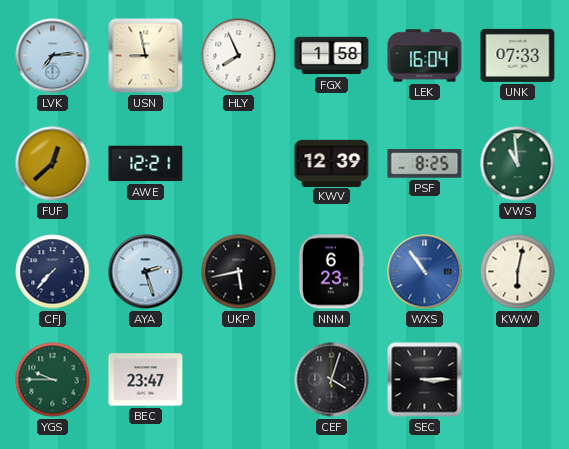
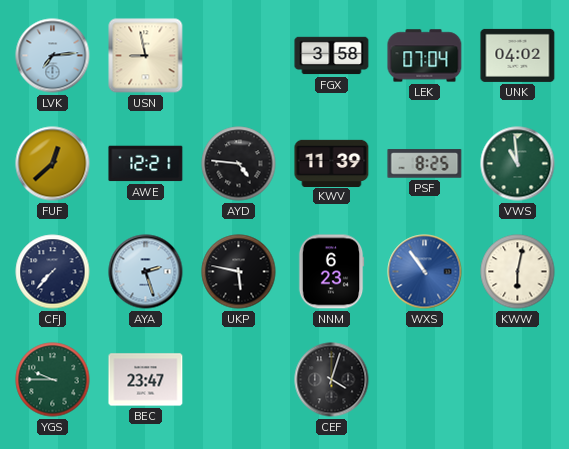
HLY: 7:56 -> none (239, 56)
FGX: 1:58 -> 3:58 (332, 56)
LEK: 16:04 -> 07:04 (425, 56)
UNK: 07:33 -> 04:02 (518, 55)
AYD: none -> 4:46 (239, 164)
KWV: 12:39 -> 11:39 (332, 163)
UKP: 5:43 -> 5:47 (239, 272)
SEC: 3:15 -> none (425, 380)
